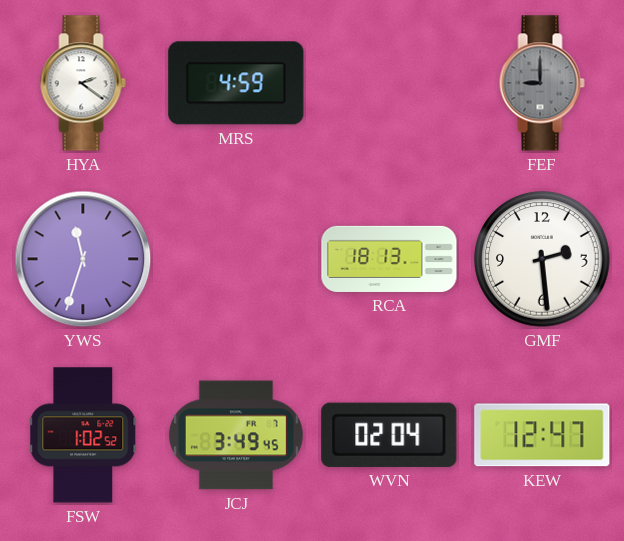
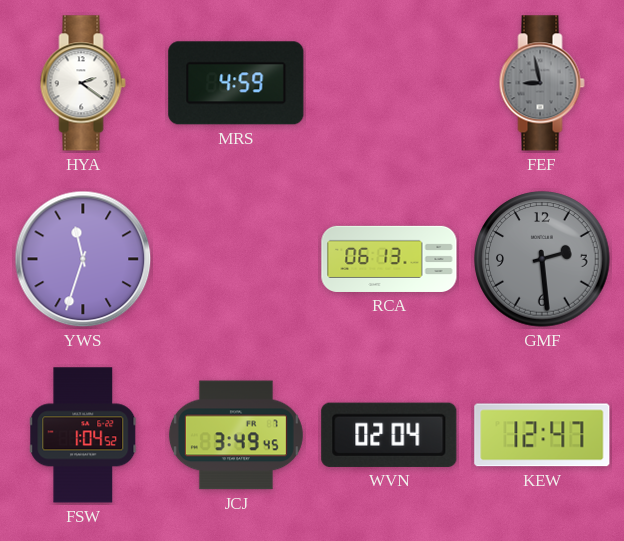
FEF: 9:00 -> 8:58 (542, 83)
RCA: 18:13 -> 06:13 (389, 259)
GMF dial: white -> grey (542, 259)
FSW: 1:02 -> 1:04 (84, 435)
